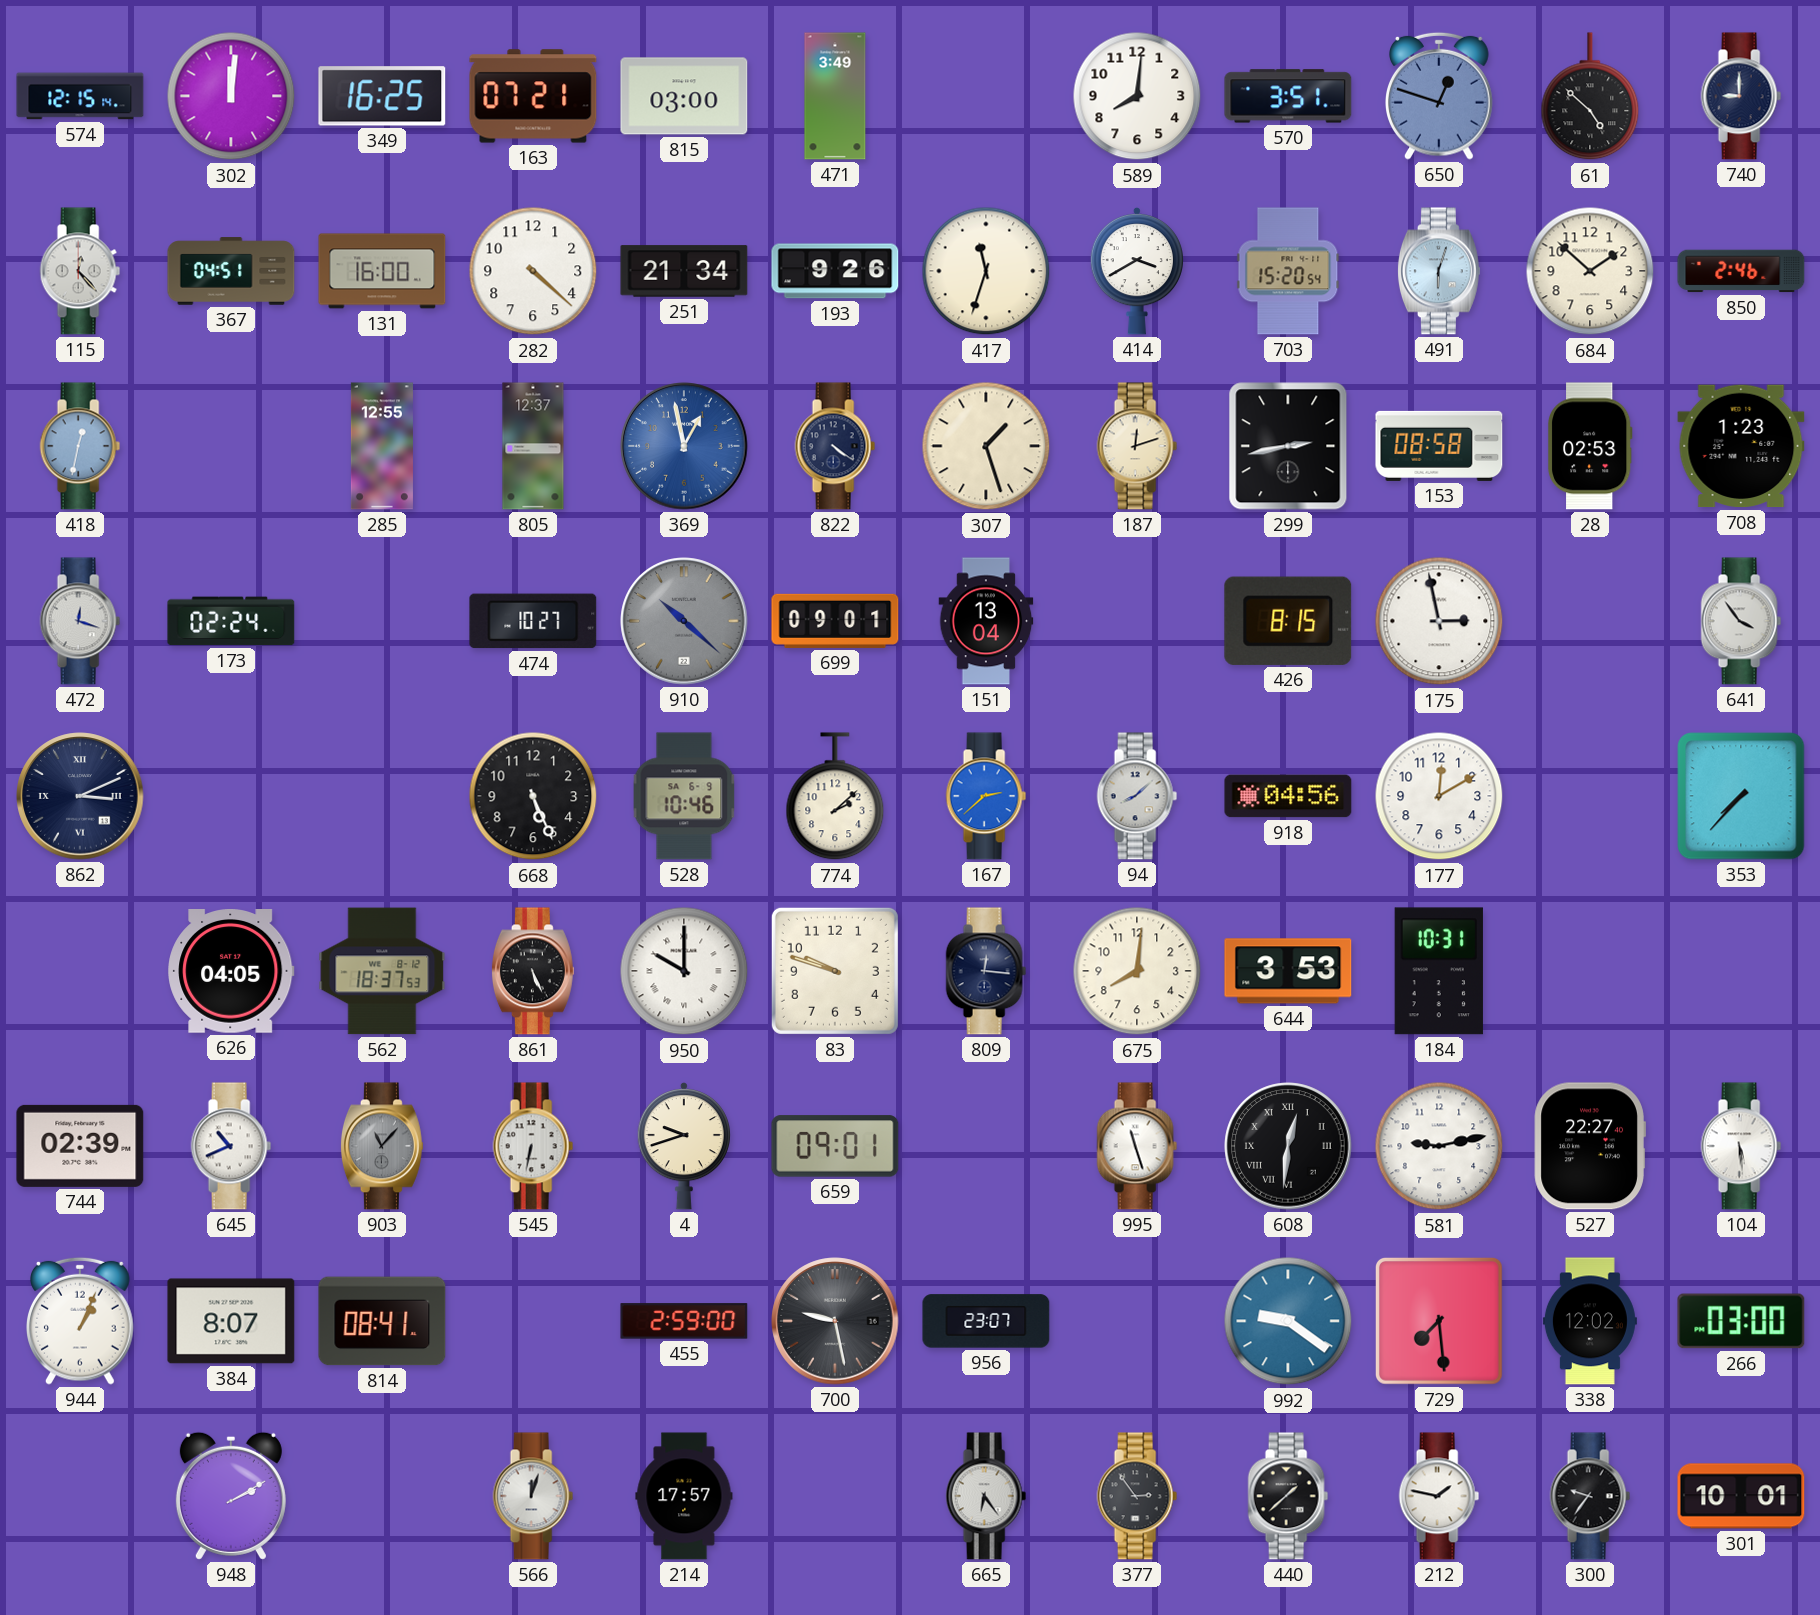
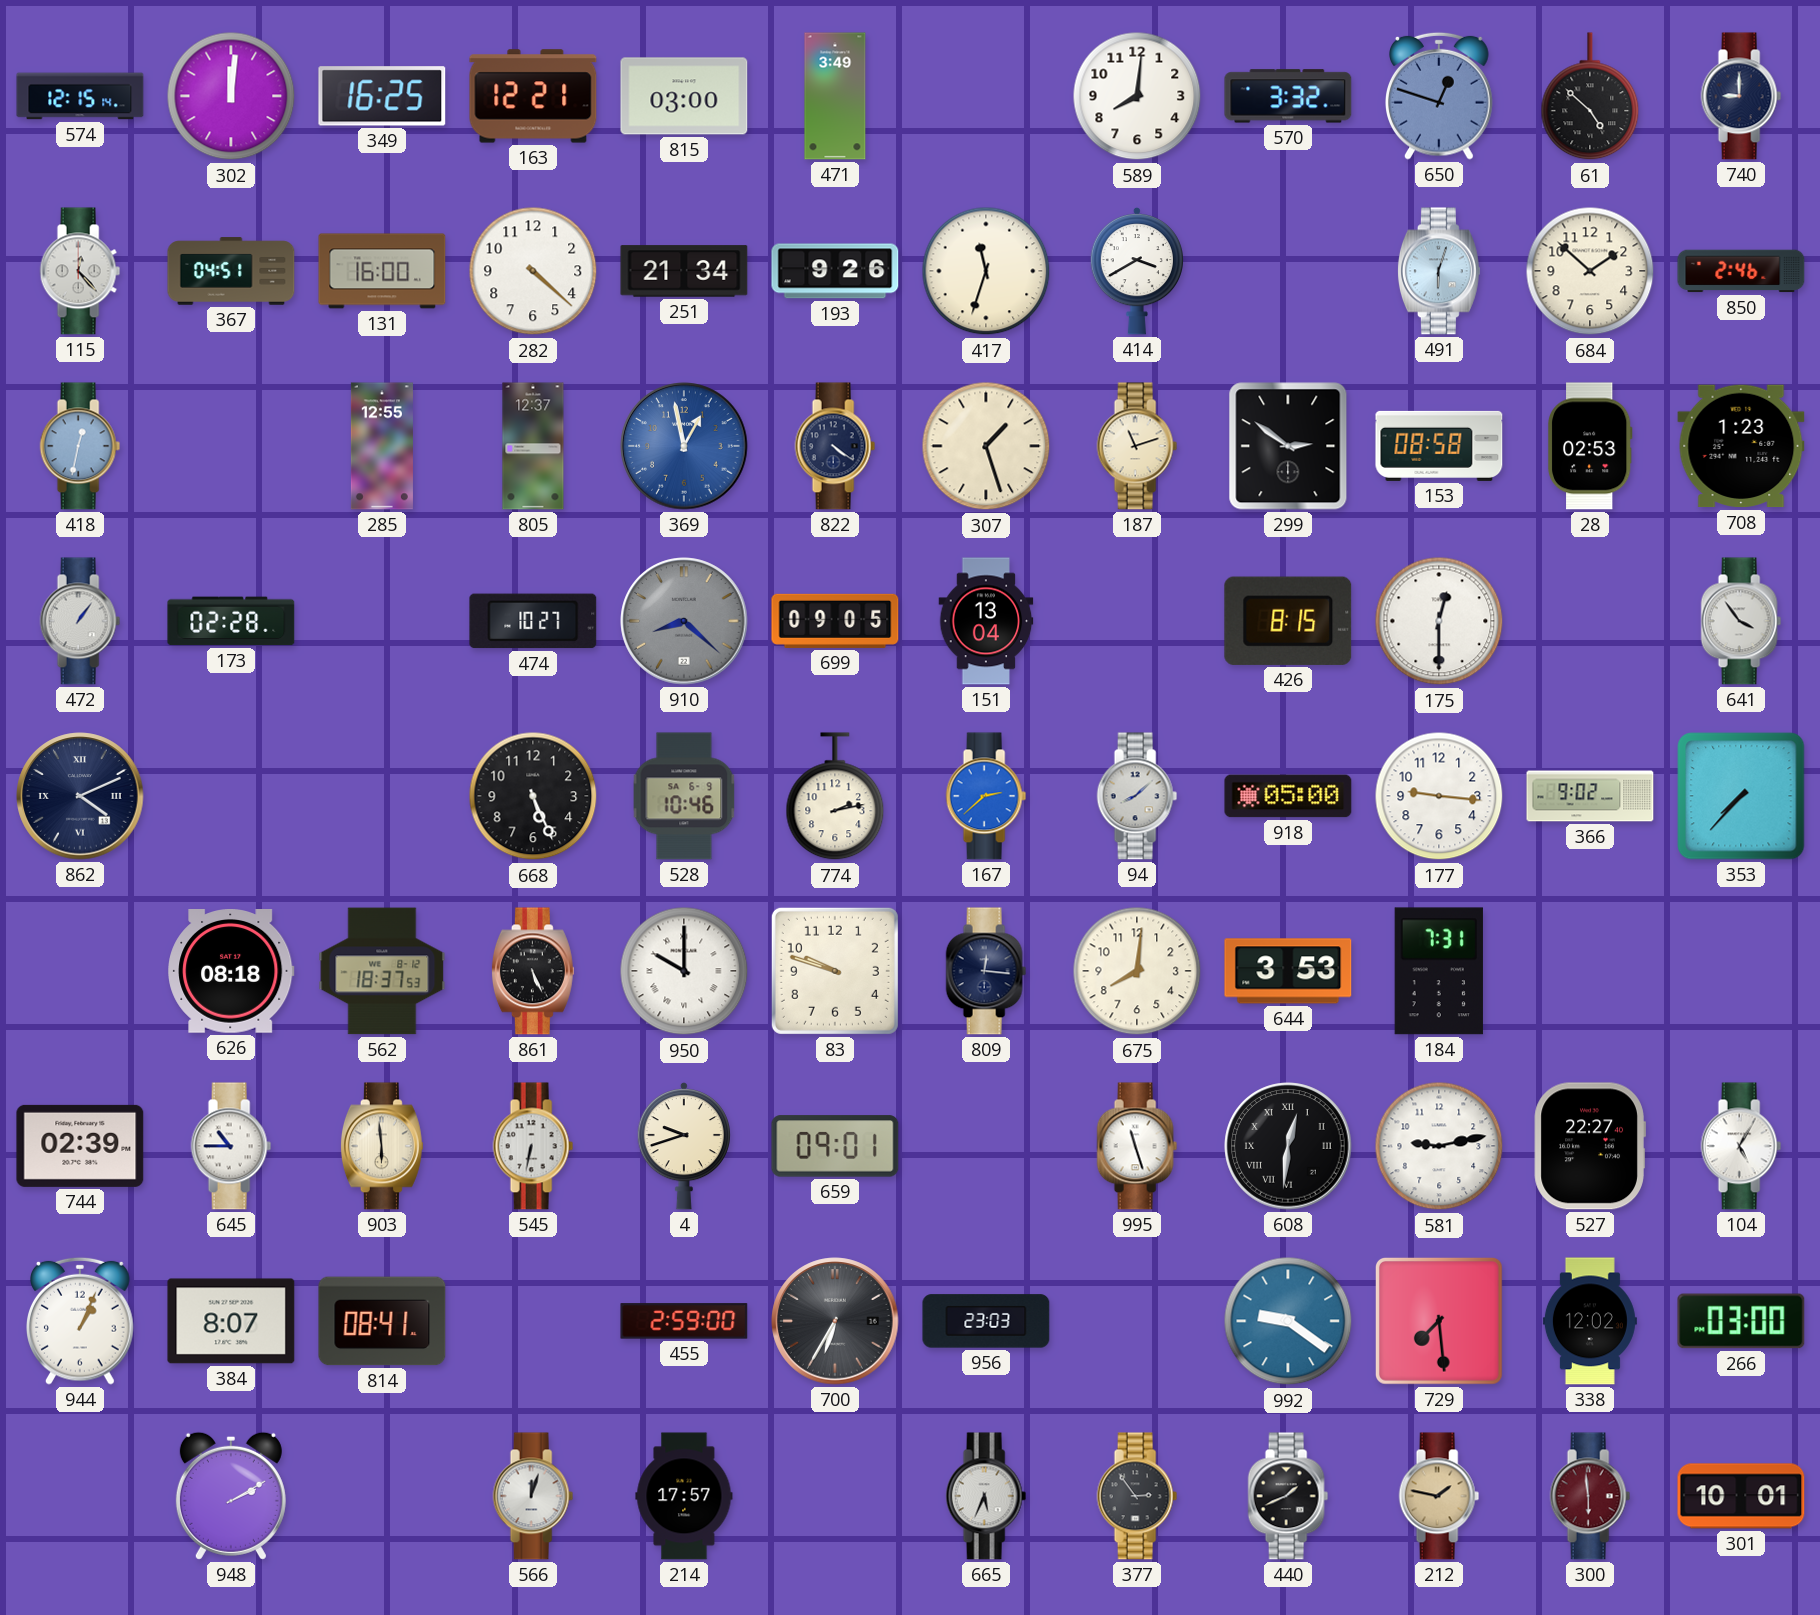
163: 07:21 -> 12:21 (533, 96)
570: 3:51 -> 3:32 (1288, 96)
703: 15:20 -> none (1288, 271)
187: 12:12 -> 11:12 (1137, 446)
299: 2:43 -> 2:51 (1288, 446)
472: 12:18 -> 1:06 (80, 621)
173: 02:24 -> 02:28 (231, 621)
910: 10:22 -> 8:22 (684, 621)
699: 09:01 -> 09:05 (835, 621)
175: 2:58 -> 12:30 (1439, 621)
862: 3:11 -> 4:11 (80, 796)
774: 2:08 -> 2:13 (835, 797)
918: 04:56 -> 05:00 (1288, 796)
177: 12:10 -> 9:16 (1439, 796)
366: none -> 9:02 (1590, 796)
626: 04:05 -> 08:18 (231, 971)
184: 10:31 -> 7:31 (1439, 971)
645: 10:41 -> 10:45 (231, 1146)
903: 11:07 -> 5:59 (382, 1146)
903 dial: grey -> cream (382, 1146)
104: 5:29 -> 5:05 (1741, 1146)
700: 9:28 -> 6:35 (835, 1321)
956: 23:07 -> 23:03 (986, 1321)
665: 6:24 -> 5:34 (986, 1496)
440: 1:38 -> 1:41 (1288, 1496)
212 dial: white -> champagne (1439, 1496)
300: 9:36 -> 5:59 (1590, 1496)
300 dial: black -> burgundy (1590, 1496)
